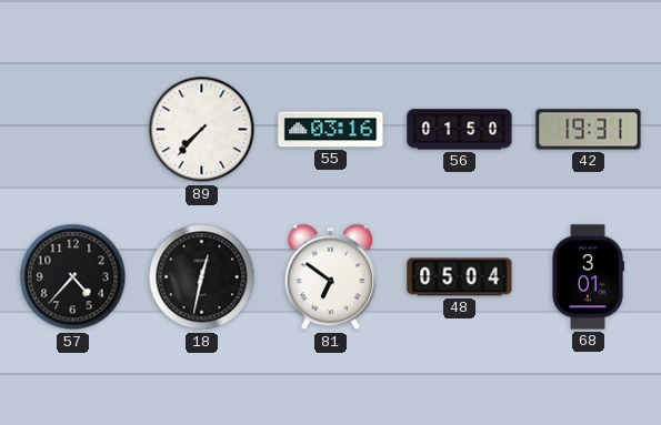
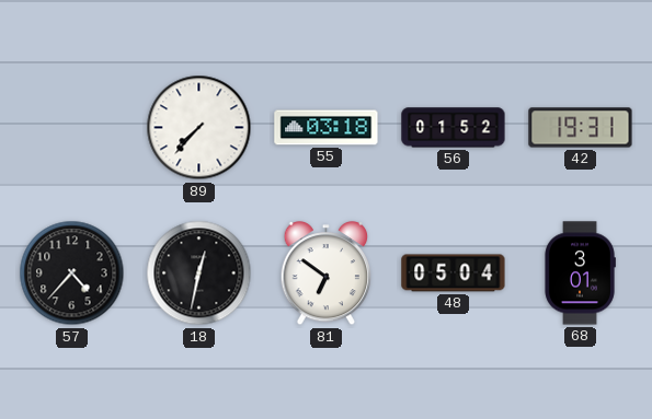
55: 03:16 -> 03:18 (327, 128)
56: 01:50 -> 01:52 (454, 128)
